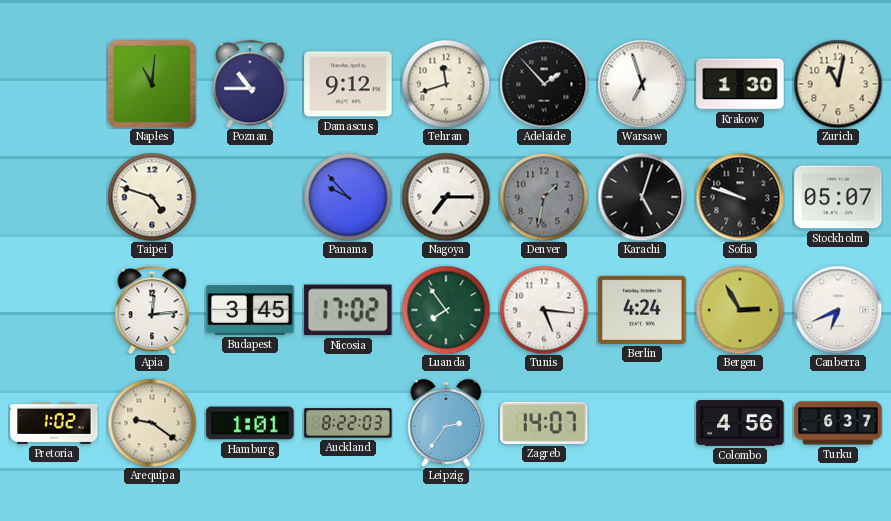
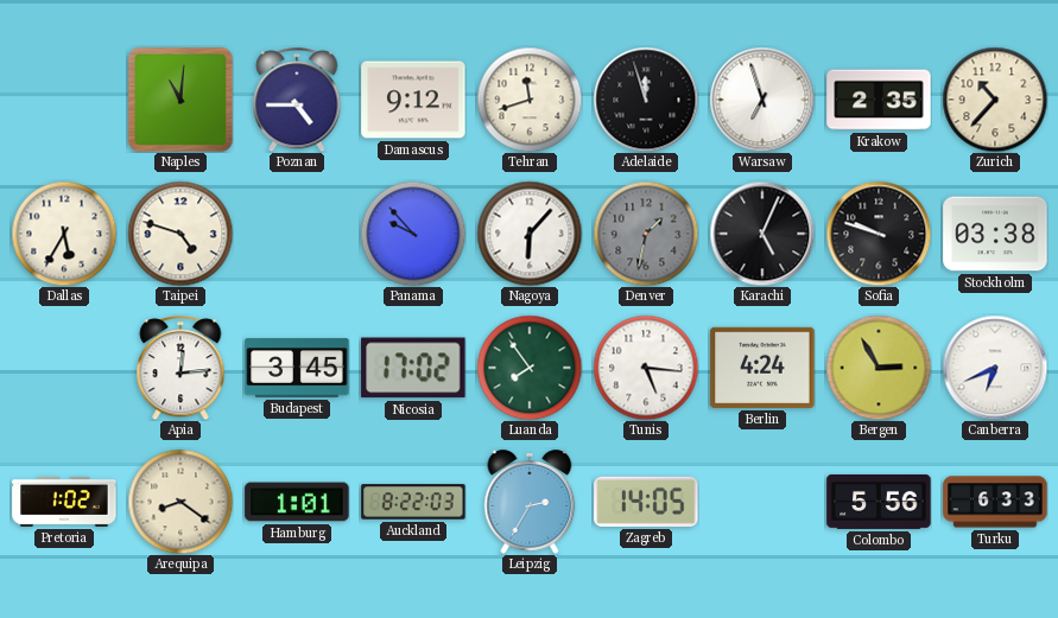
Poznan: 10:45 -> 4:45 (297, 100)
Adelaide: 1:53 -> 11:57 (646, 100)
Krakow: 1:30 -> 2:35 (879, 100)
Zurich: 11:02 -> 10:37 (995, 100)
Dallas: none -> 5:35 (64, 234)
Nagoya: 7:15 -> 6:07 (530, 234)
Karachi: 5:03 -> 5:04 (762, 234)
Stockholm: 05:07 -> 03:38 (995, 234)
Arequipa: 9:21 -> 8:21 (180, 502)
Leipzig: 2:36 -> 2:35 (530, 502)
Zagreb: 14:07 -> 14:05 (646, 502)
Colombo: 4:56 -> 5:56 (879, 502)
Turku: 6:37 -> 6:33 (995, 502)
